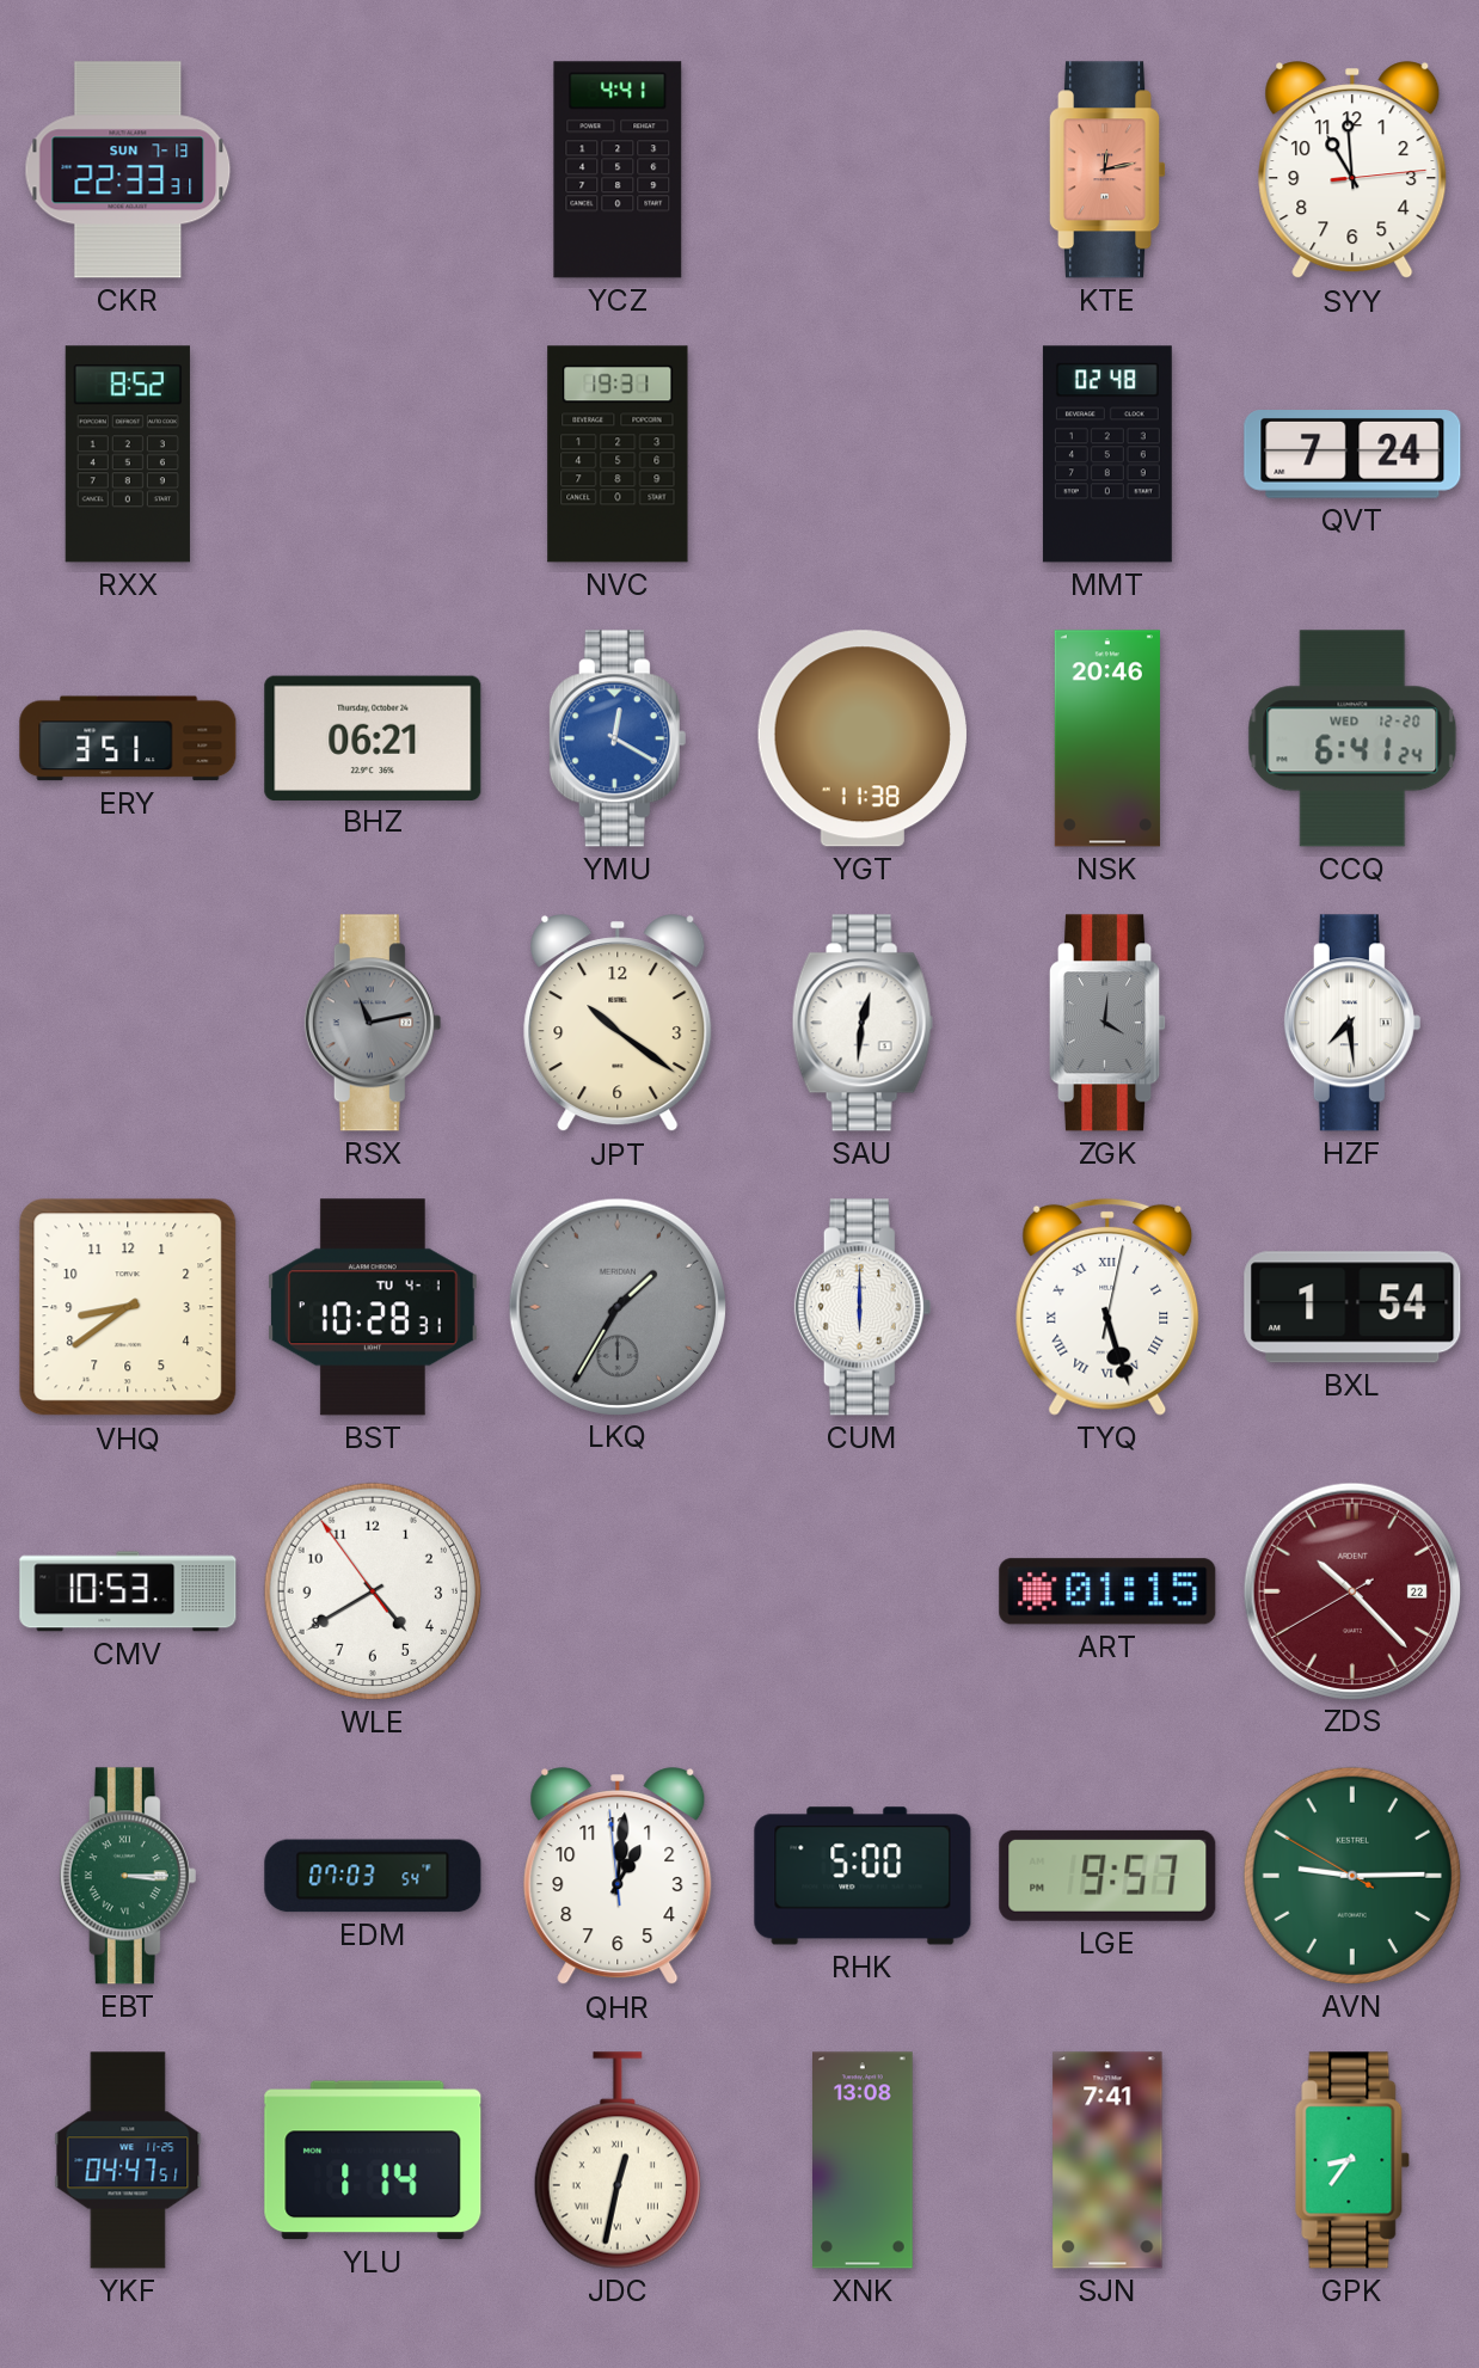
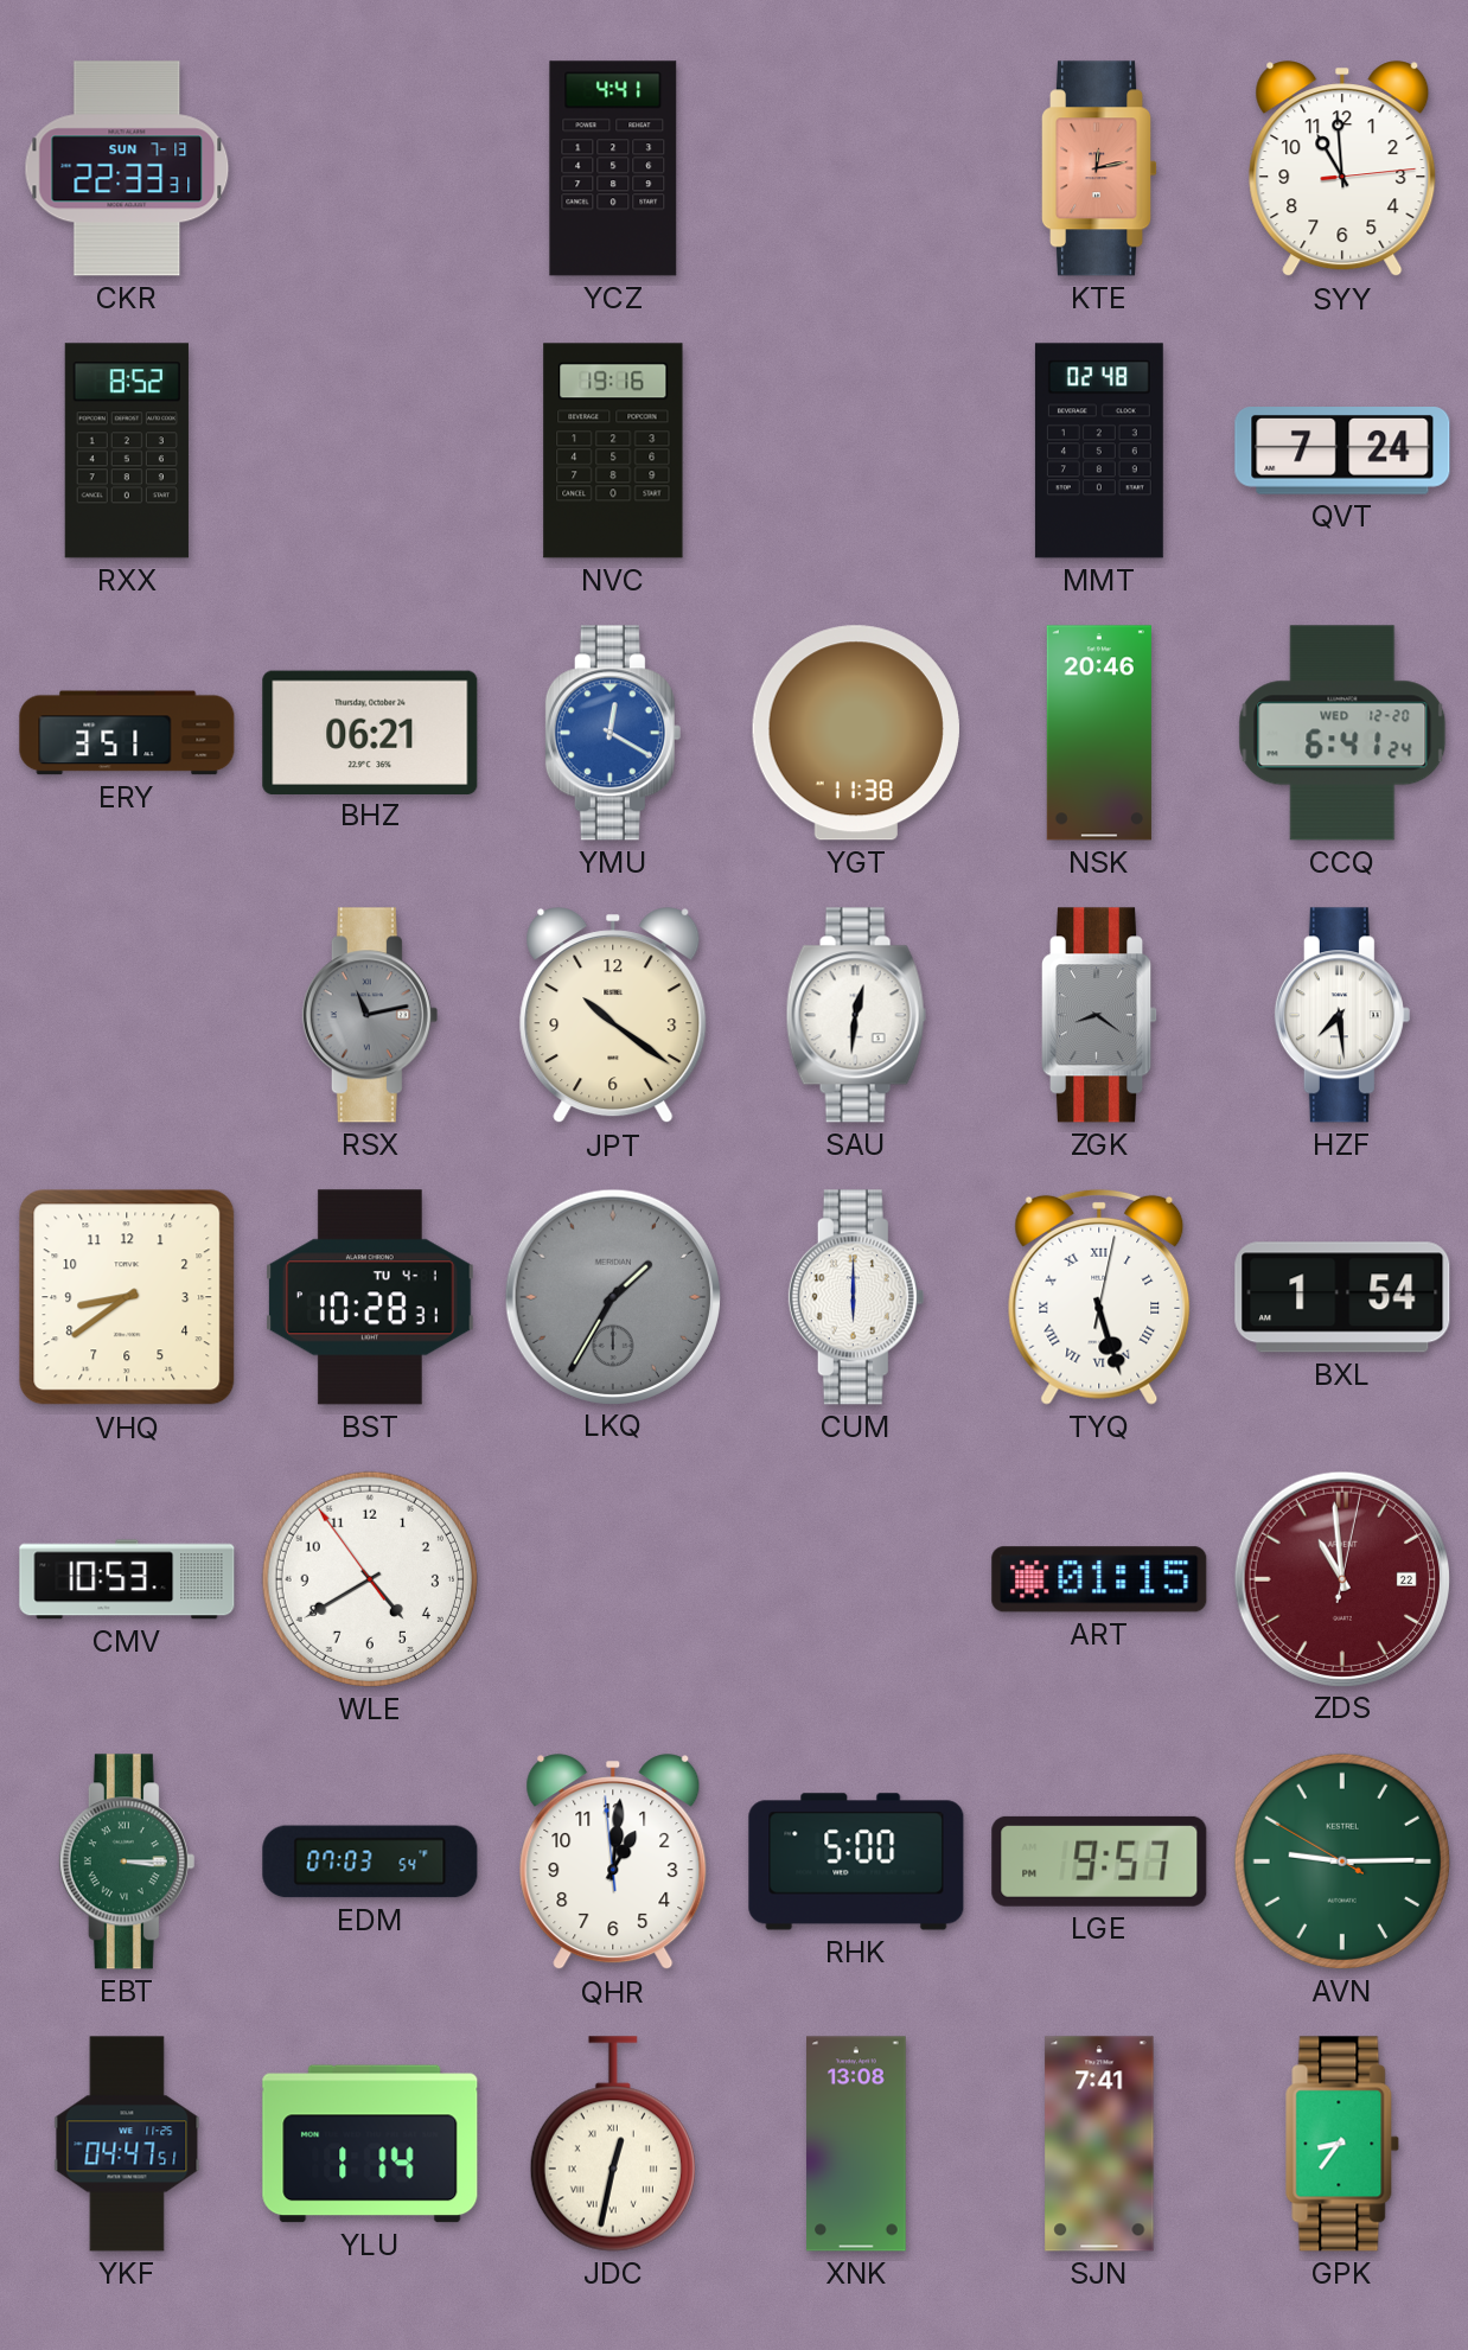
NVC: 19:31 -> 19:16 (613, 451)
ZGK: 4:01 -> 8:21 (1100, 1015)
ZDS: 10:22 -> 10:59 (1341, 1578)
